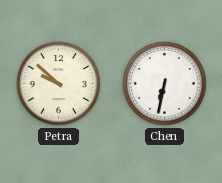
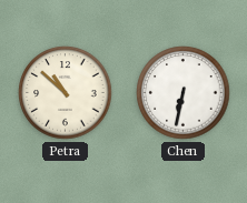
Petra: 9:52 -> 10:52 (66, 93)
